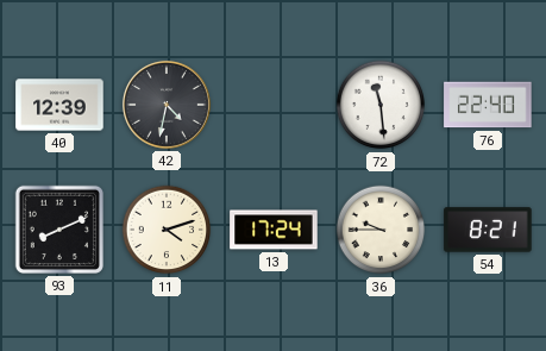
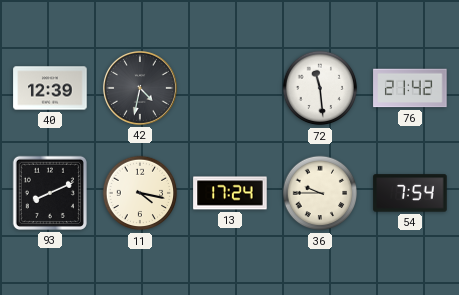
76: 22:40 -> 21:42 (410, 88)
11: 4:12 -> 4:17 (140, 193)
54: 8:21 -> 7:54 (410, 193)
